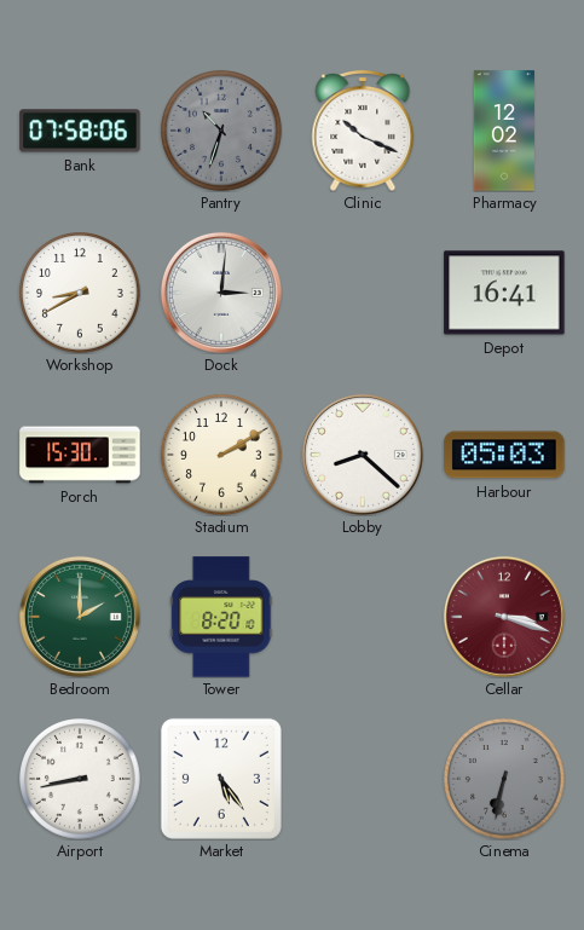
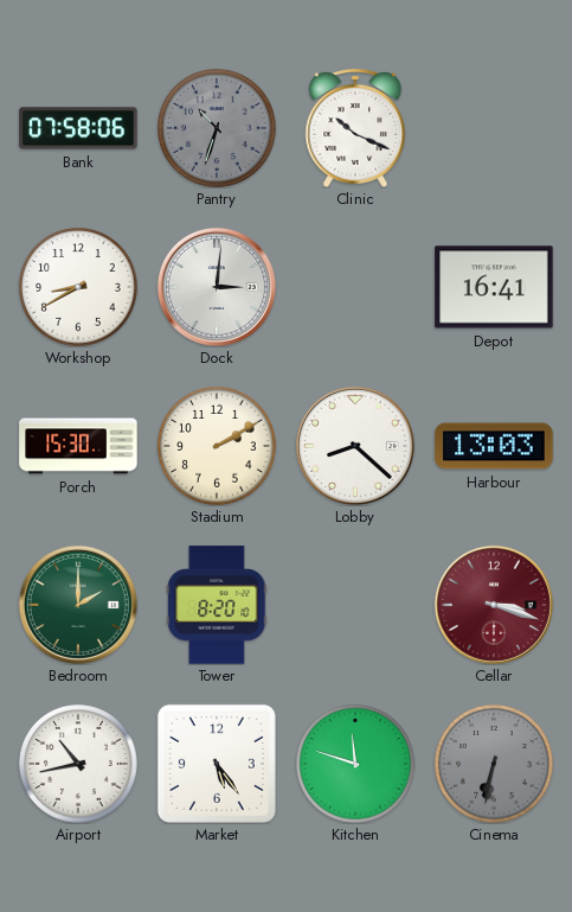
Pharmacy: 12:02 -> none (504, 131)
Harbour: 05:03 -> 13:03 (494, 446)
Airport: 8:43 -> 10:43 (78, 764)
Kitchen: none -> 11:48 (355, 764)
